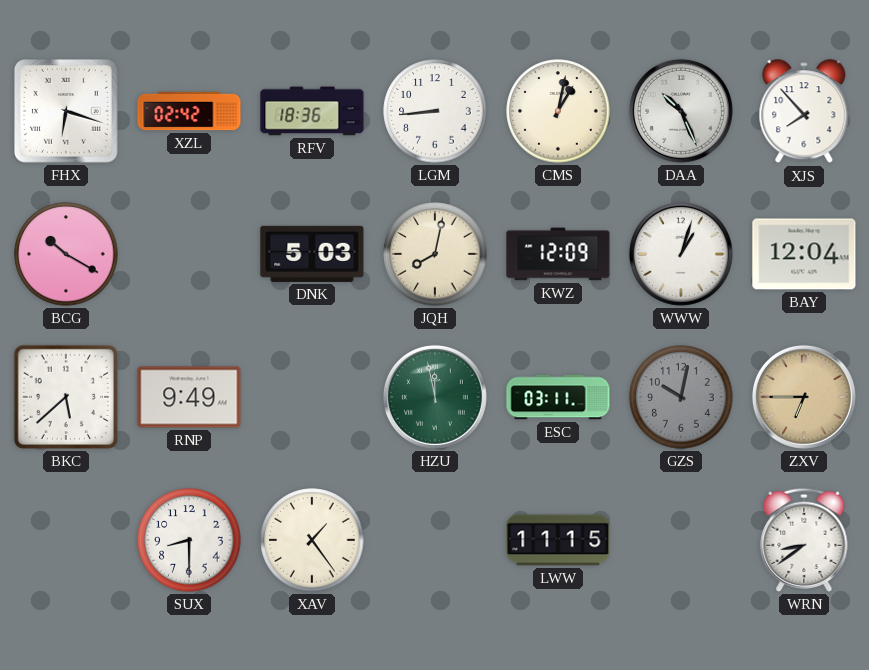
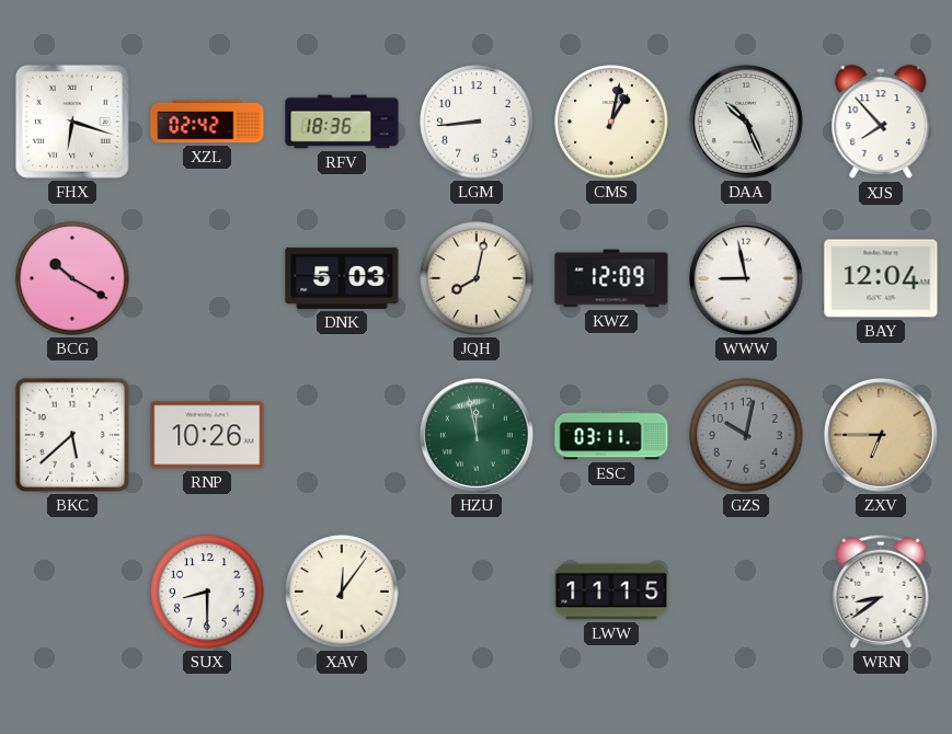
WWW: 1:03 -> 8:58 (746, 278)
RNP: 9:49 -> 10:26 (207, 435)
XAV: 1:24 -> 12:06 (342, 592)
